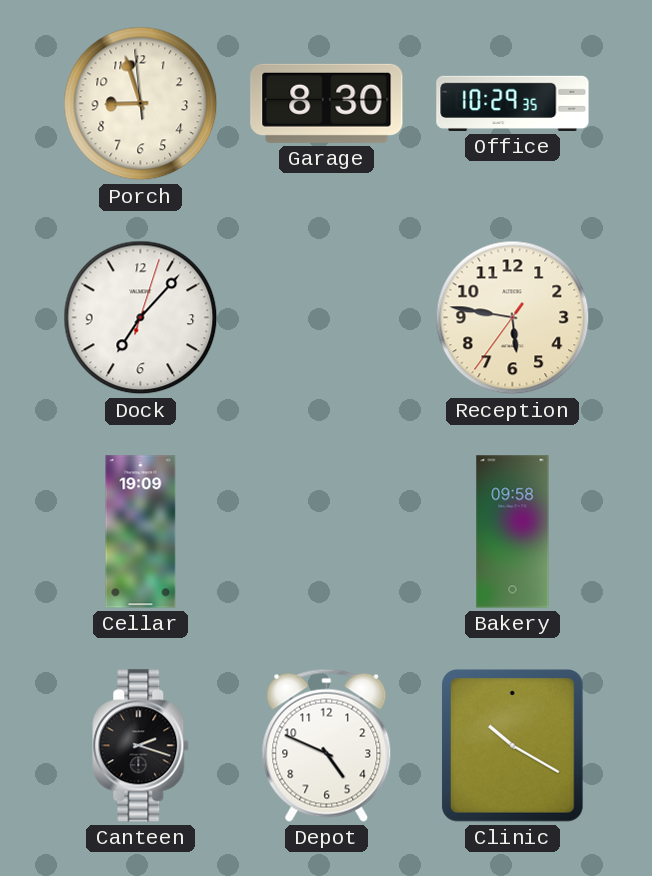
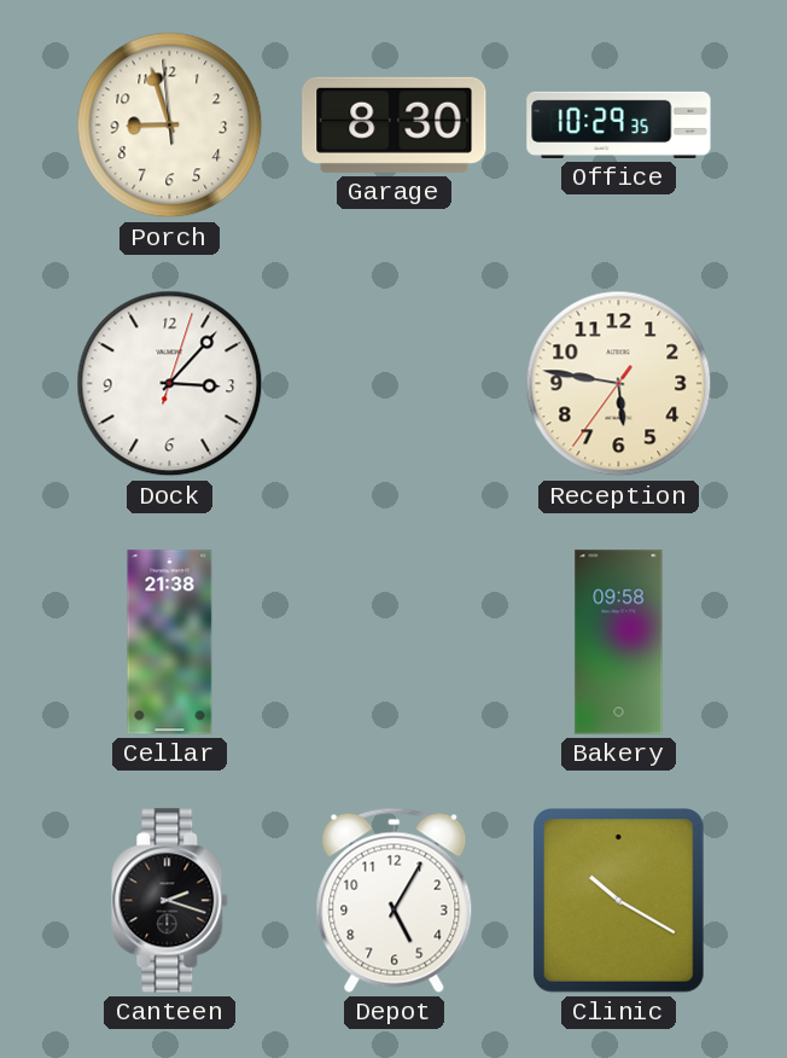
Dock: 7:07 -> 3:07 (170, 384)
Cellar: 19:09 -> 21:38 (170, 643)
Depot: 4:49 -> 5:05 (395, 900)
